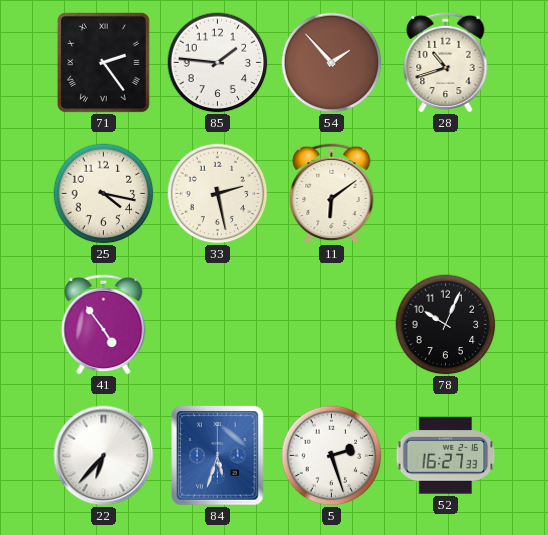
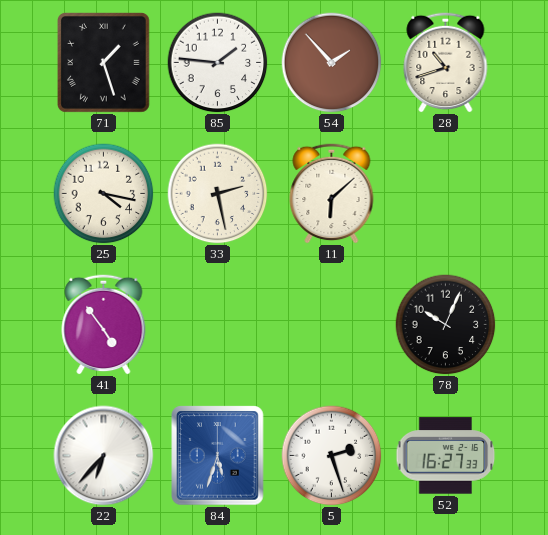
71: 2:24 -> 1:27 (104, 63)
11: 6:09 -> 6:08 (332, 193)
